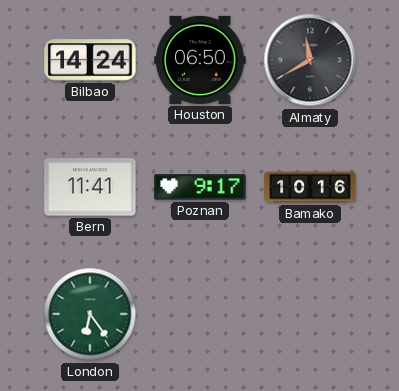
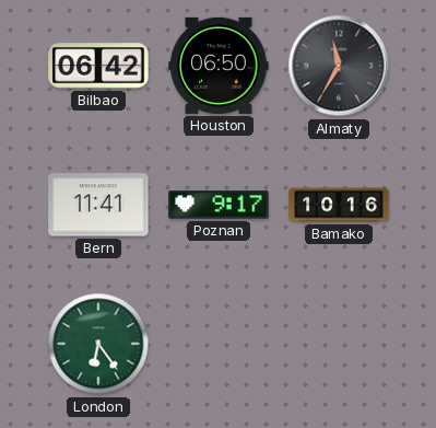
Bilbao: 14:24 -> 06:42 (98, 66)
Almaty: 11:40 -> 11:35 (339, 66)
